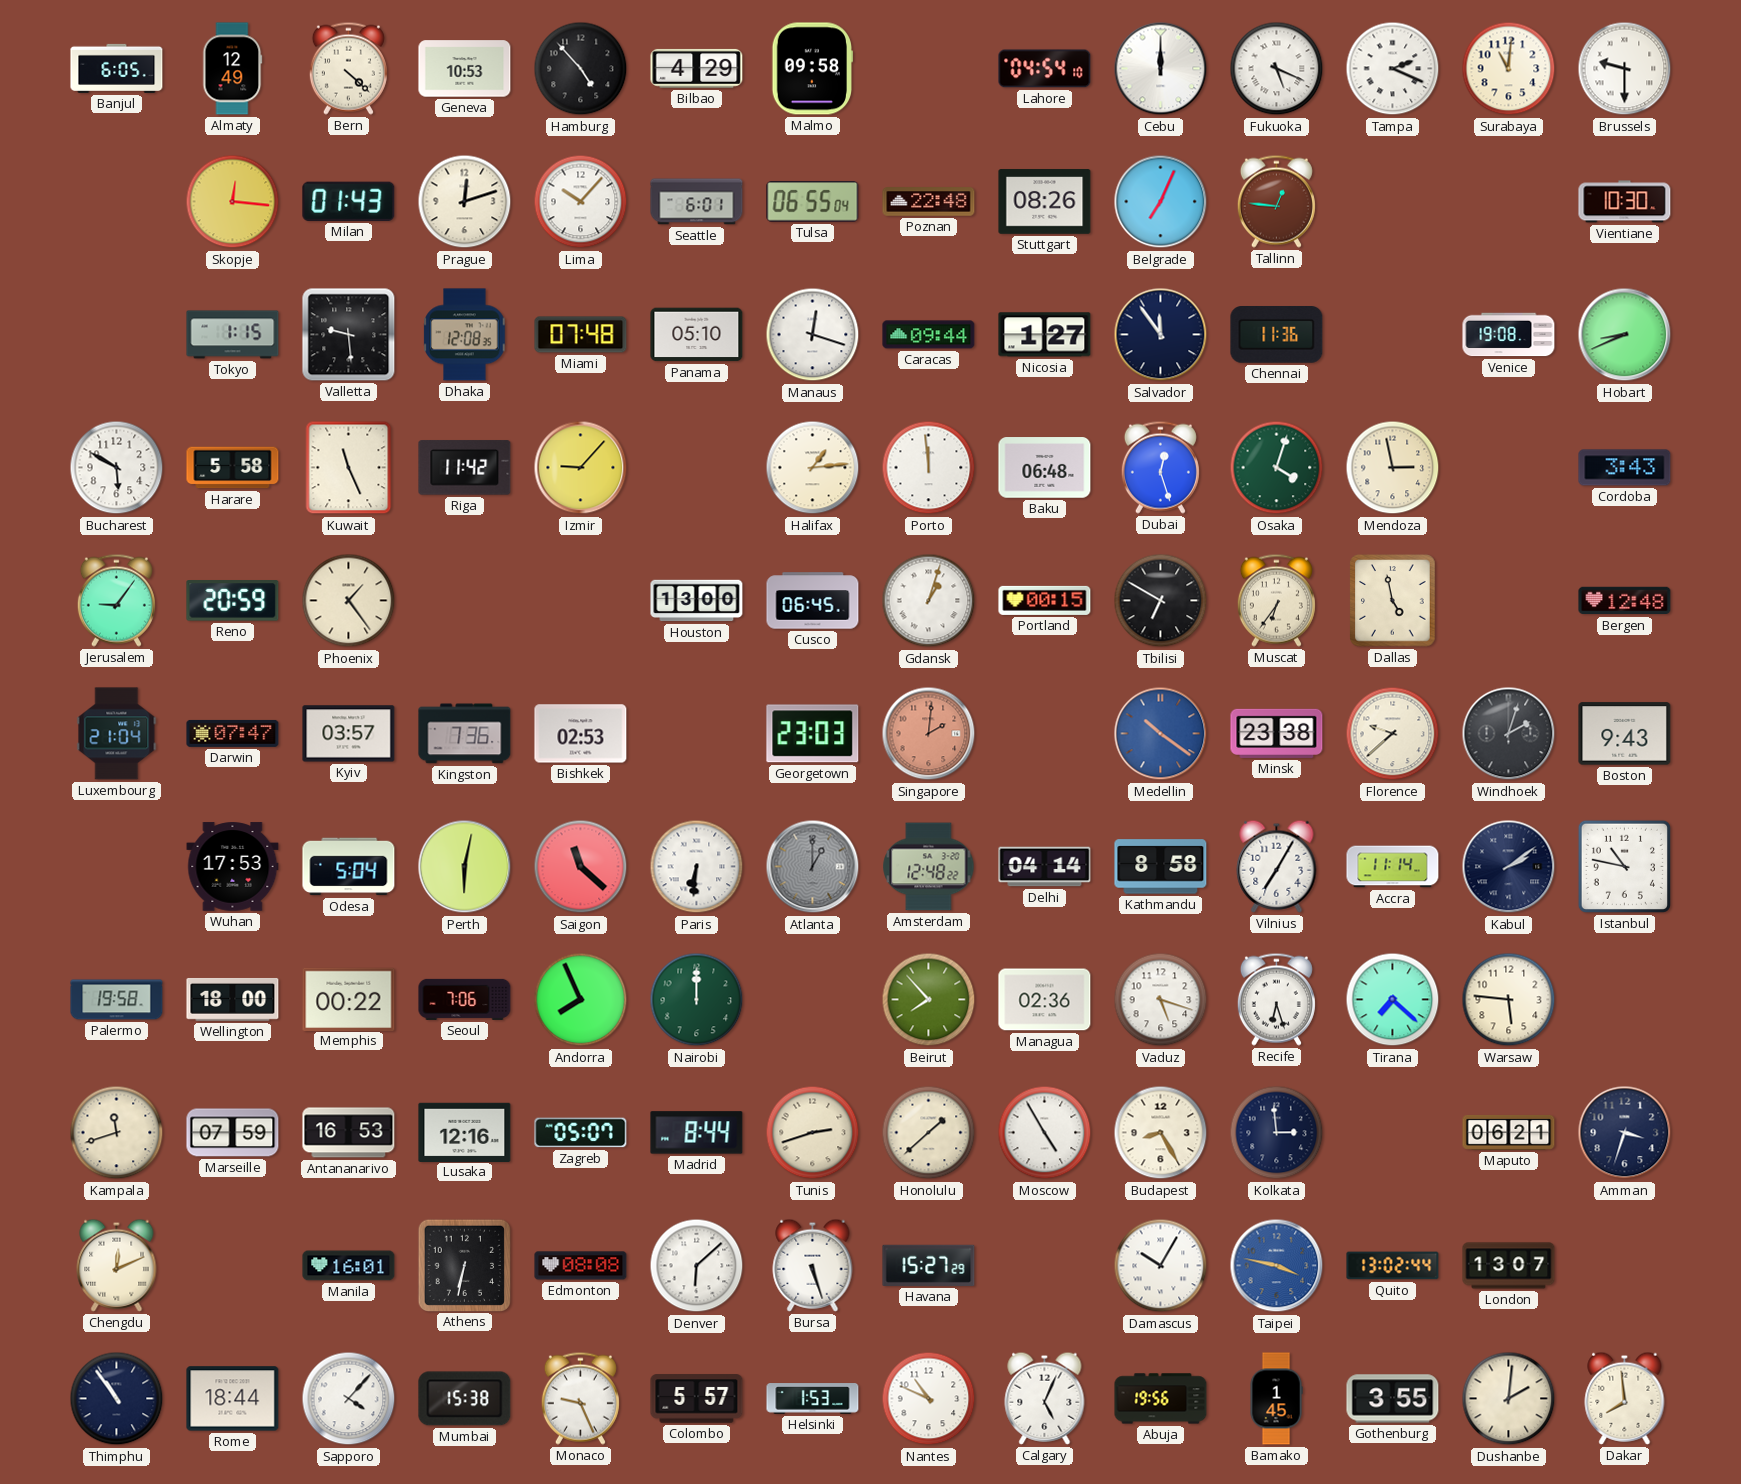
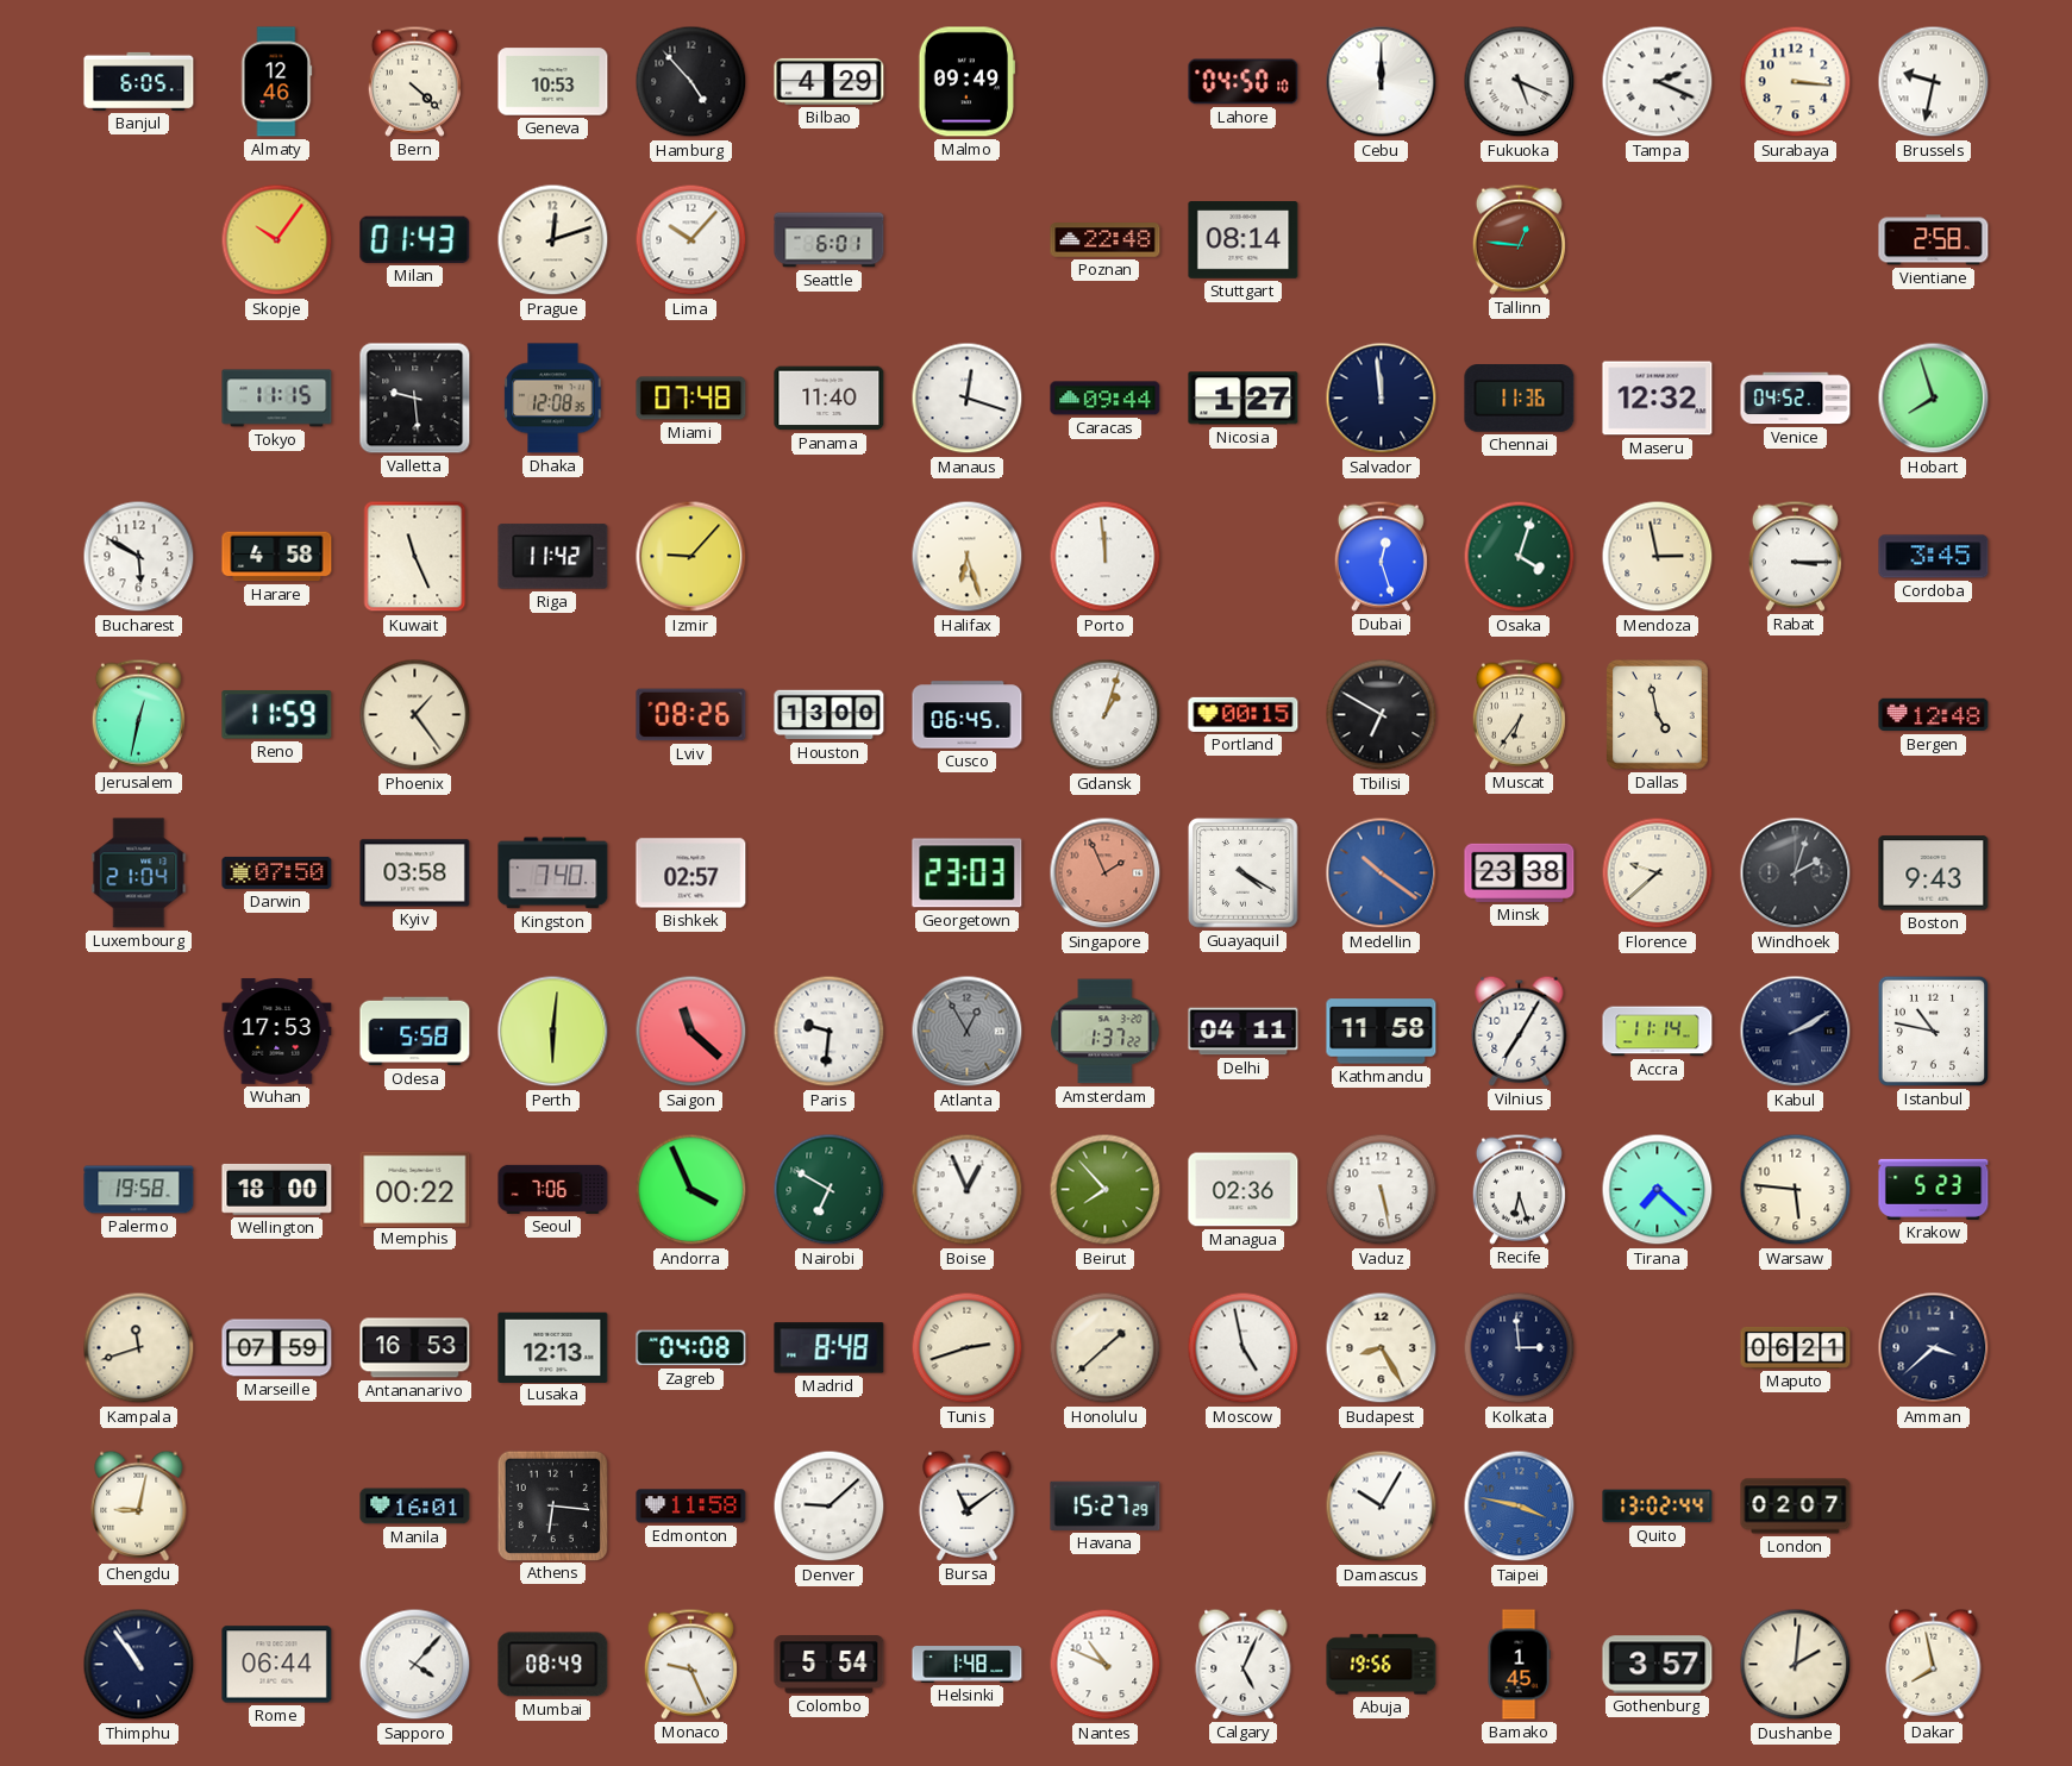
Almaty: 12:49 -> 12:46 (277, 82)
Malmo: 09:58 -> 09:49 (966, 82)
Lahore: 04:54 -> 04:50 (1244, 82)
Surabaya: 11:01 -> 3:16 (1796, 82)
Brussels: 9:30 -> 9:32 (1934, 82)
Skopje: 12:16 -> 10:06 (277, 240)
Tulsa: 06:55 -> none (813, 202)
Stuttgart: 08:26 -> 08:14 (1244, 240)
Belgrade: 7:04 -> none (1161, 202)
Vientiane: 10:30 -> 2:58 (1934, 240)
Tokyo: 1:15 -> 11:15 (277, 399)
Panama: 05:10 -> 11:40 (830, 399)
Salvador: 11:54 -> 11:59 (1382, 399)
Maseru: none -> 12:32 (1658, 399)
Venice: 19:08 -> 04:52 (1796, 399)
Hobart: 8:41 -> 7:57 (1934, 399)
Harare: 5:58 -> 4:58 (277, 557)
Halifax: 1:14 -> 6:27 (968, 557)
Baku: 06:48 -> none (1045, 468)
Rabat: none -> 3:15 (1795, 556)
Cordoba: 3:43 -> 3:45 (1934, 557)
Jerusalem: 9:06 -> 12:32 (138, 714)
Reno: 20:59 -> 11:59 (277, 715)
Lviv: none -> 08:26 (691, 715)
Darwin: 07:47 -> 07:50 (277, 872)
Kyiv: 03:57 -> 03:58 (415, 873)
Kingston: 7:36 -> 7:40 (553, 873)
Bishkek: 02:53 -> 02:57 (691, 873)
Singapore: 2:01 -> 1:56 (1106, 873)
Guayaquil: none -> 4:20 (1244, 873)
Odesa: 5:04 -> 5:58 (415, 1032)
Perth: 6:02 -> 6:01 (553, 1032)
Paris: 6:31 -> 9:31 (830, 1032)
Atlanta: 1:00 -> 12:55 (968, 1032)
Amsterdam: 12:48 -> 1:37 (1106, 1032)
Delhi: 04:14 -> 04:11 (1244, 1032)
Kathmandu: 8:58 -> 11:58 (1382, 1032)
Kabul: 2:09 -> 2:10 (1796, 1032)
Andorra: 7:56 -> 3:56 (691, 1190)
Nairobi: 12:00 -> 6:50 (830, 1190)
Boise: none -> 12:56 (968, 1190)
Vaduz: 5:18 -> 5:28 (1382, 1190)
Krakow: none -> 5:23 (1934, 1189)
Lusaka: 12:16 -> 12:13 (553, 1347)
Zagreb: 05:07 -> 04:08 (691, 1348)
Madrid: 8:44 -> 8:48 (830, 1348)
Moscow: 4:55 -> 4:58 (1244, 1348)
Amman: 3:33 -> 3:38 (1934, 1348)
Chengdu: 12:11 -> 9:02 (139, 1505)
Athens: 6:32 -> 6:16 (552, 1505)
Edmonton: 08:08 -> 11:58 (691, 1507)
Denver: 6:08 -> 9:08 (830, 1507)
Bursa: 5:27 -> 11:09 (968, 1505)
London: 13:07 -> 02:07 (1796, 1507)
Rome: 18:44 -> 06:44 (277, 1665)
Mumbai: 15:38 -> 08:49 (553, 1665)
Colombo: 5:57 -> 5:54 (830, 1665)
Helsinki: 1:53 -> 1:48 (968, 1665)
Gothenburg: 3:55 -> 3:57 (1658, 1665)
Dakar: 7:59 -> 7:58 (1934, 1664)
